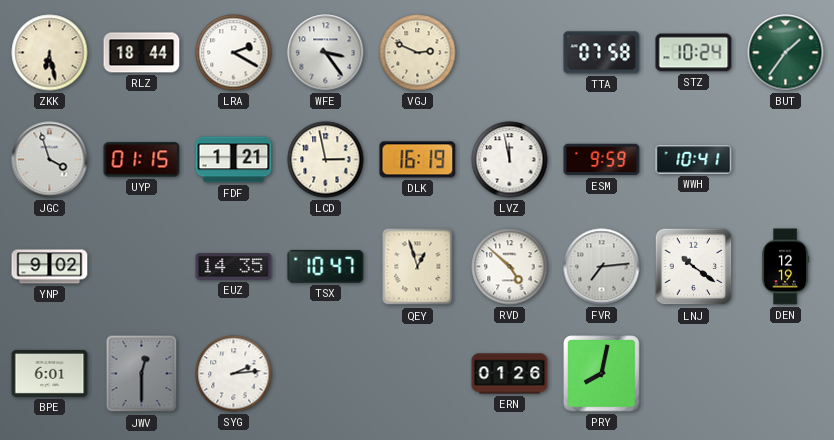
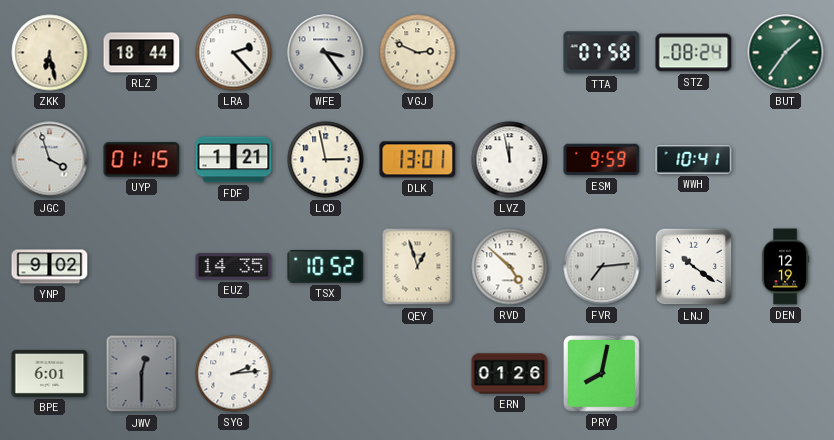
LRA: 2:20 -> 2:23 (234, 53)
STZ: 10:24 -> 08:24 (694, 53)
DLK: 16:19 -> 13:01 (418, 160)
TSX: 10:47 -> 10:52 (326, 267)
